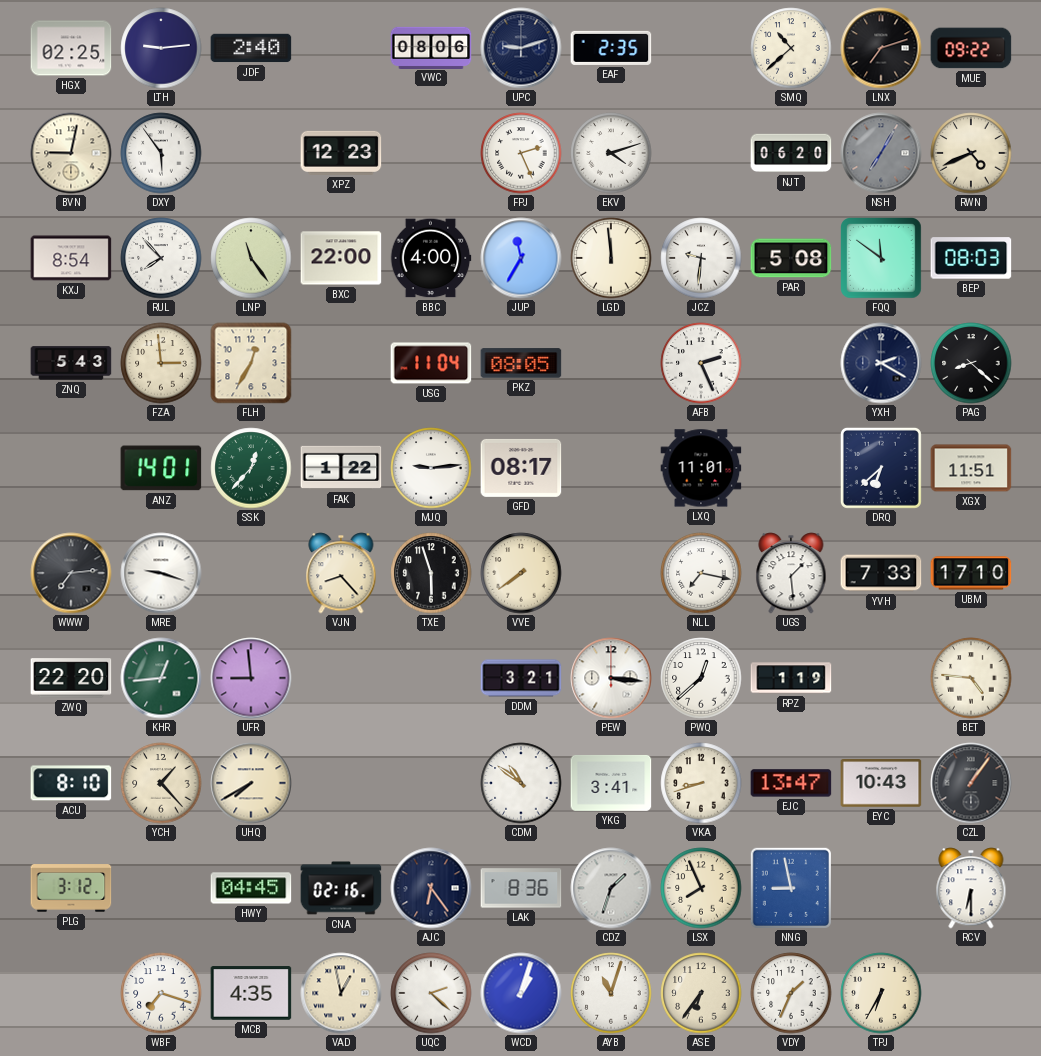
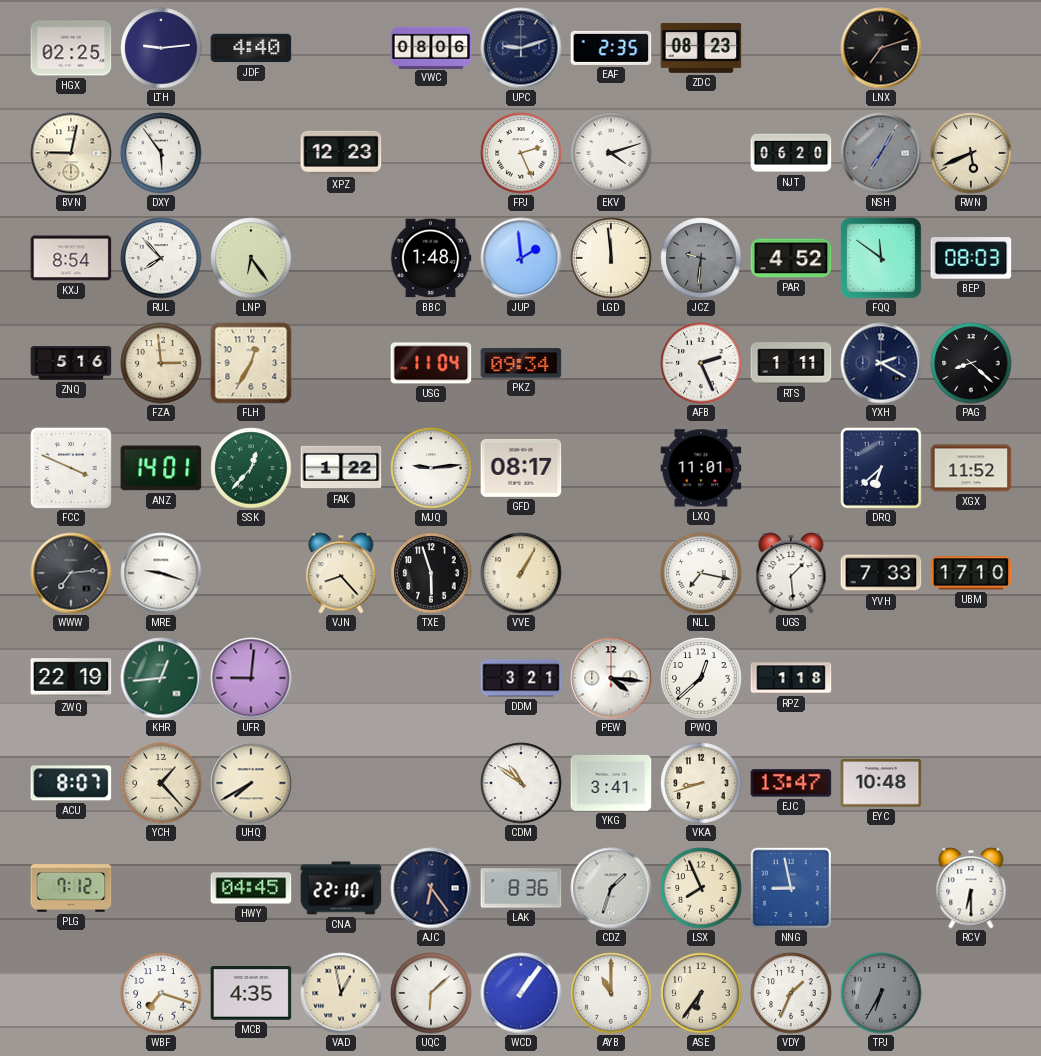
JDF: 2:40 -> 4:40 (251, 48)
ZDC: none -> 08:23 (701, 48)
SMQ: 10:38 -> none (791, 48)
MUE: 09:22 -> none (971, 48)
RWN: 4:41 -> 5:41 (971, 153)
LNP: 11:24 -> 6:24 (251, 258)
BXC: 22:00 -> none (341, 258)
BBC: 4:00 -> 1:48 (431, 258)
JUP: 11:35 -> 1:59 (521, 258)
JCZ dial: white -> grey (701, 258)
PAR: 5:08 -> 4:52 (791, 258)
ZNQ: 5:43 -> 5:16 (71, 363)
PKZ: 08:05 -> 09:34 (521, 363)
RTS: none -> 1:11 (791, 363)
FCC: none -> 3:49 (71, 468)
XGX: 11:51 -> 11:52 (971, 468)
VVE: 7:39 -> 1:05 (521, 573)
ZWQ: 22:20 -> 22:19 (71, 678)
UFR: 8:59 -> 9:01 (251, 678)
PEW: 3:16 -> 4:16 (611, 678)
RPZ: 1:19 -> 1:18 (791, 678)
BET: 4:46 -> none (971, 678)
ACU: 8:10 -> 8:07 (71, 783)
EYC: 10:43 -> 10:48 (881, 784)
CZL: 1:06 -> none (971, 783)
PLG: 3:12 -> 7:12 (71, 888)
CNA: 02:16 -> 22:10 (341, 888)
UQC: 2:22 -> 6:08 (431, 993)
WCD: 1:03 -> 1:06 (521, 993)
AYB: 11:03 -> 11:00 (611, 993)
TPJ dial: cream -> grey (881, 993)
